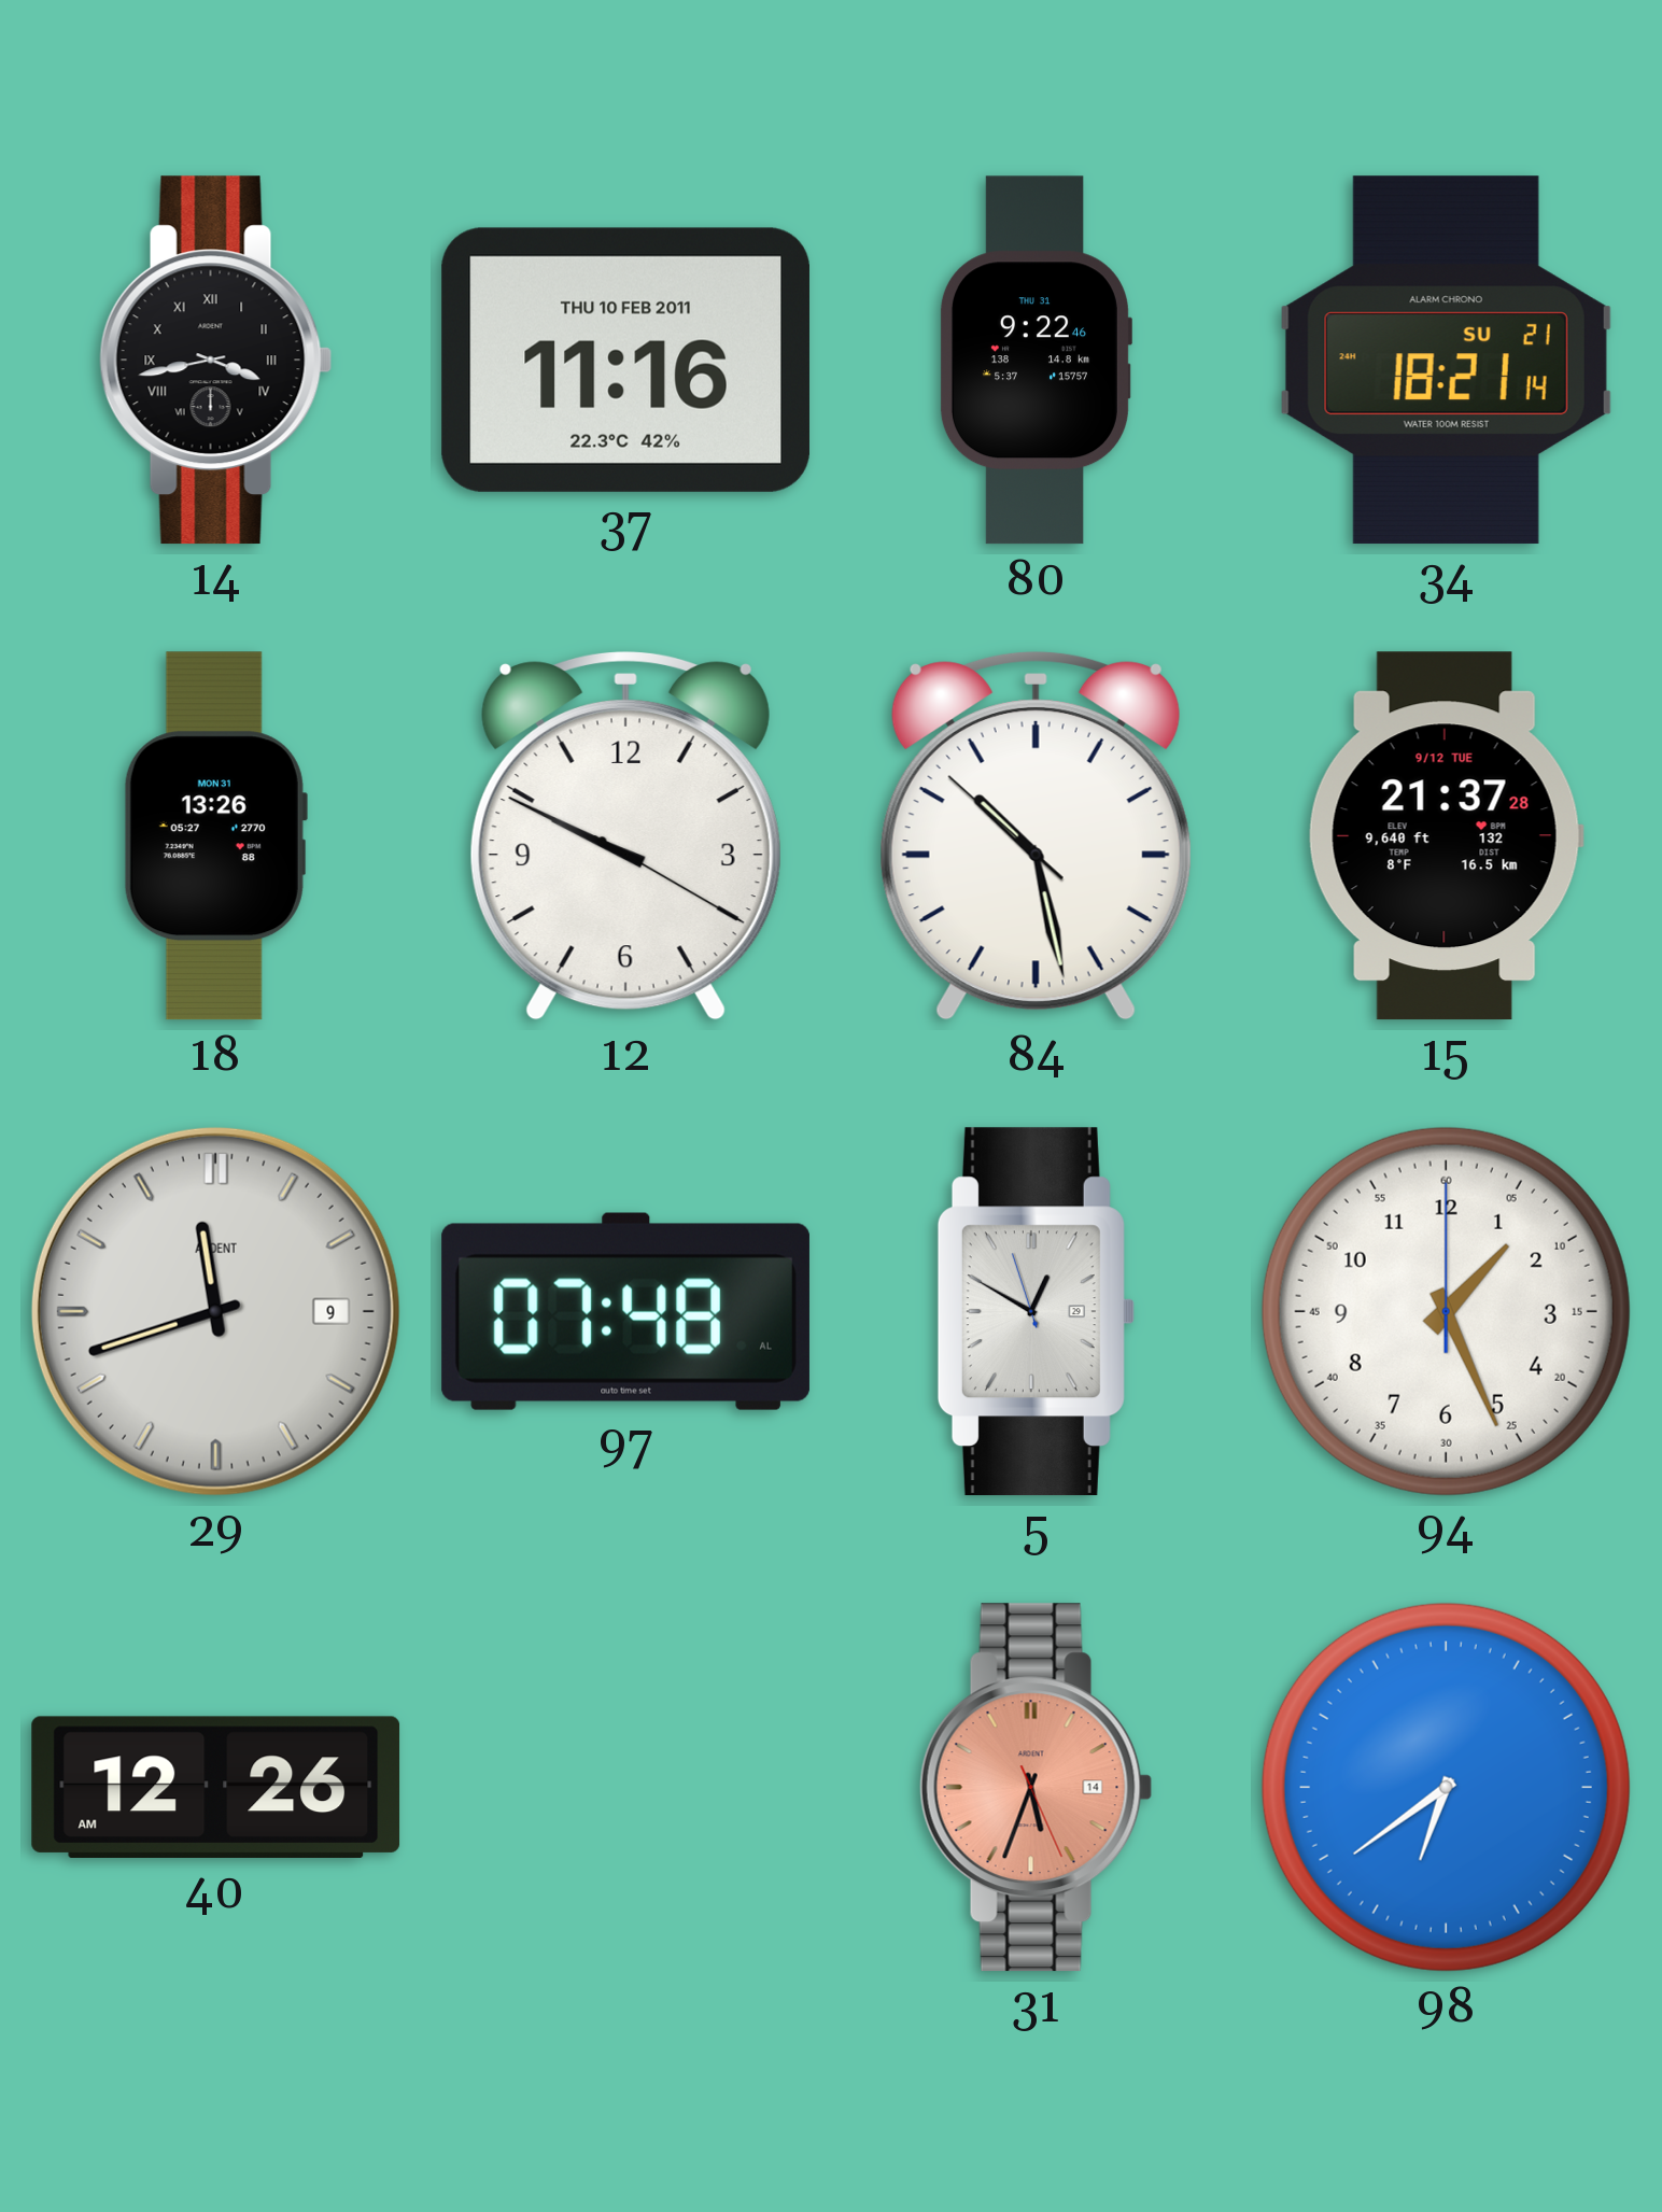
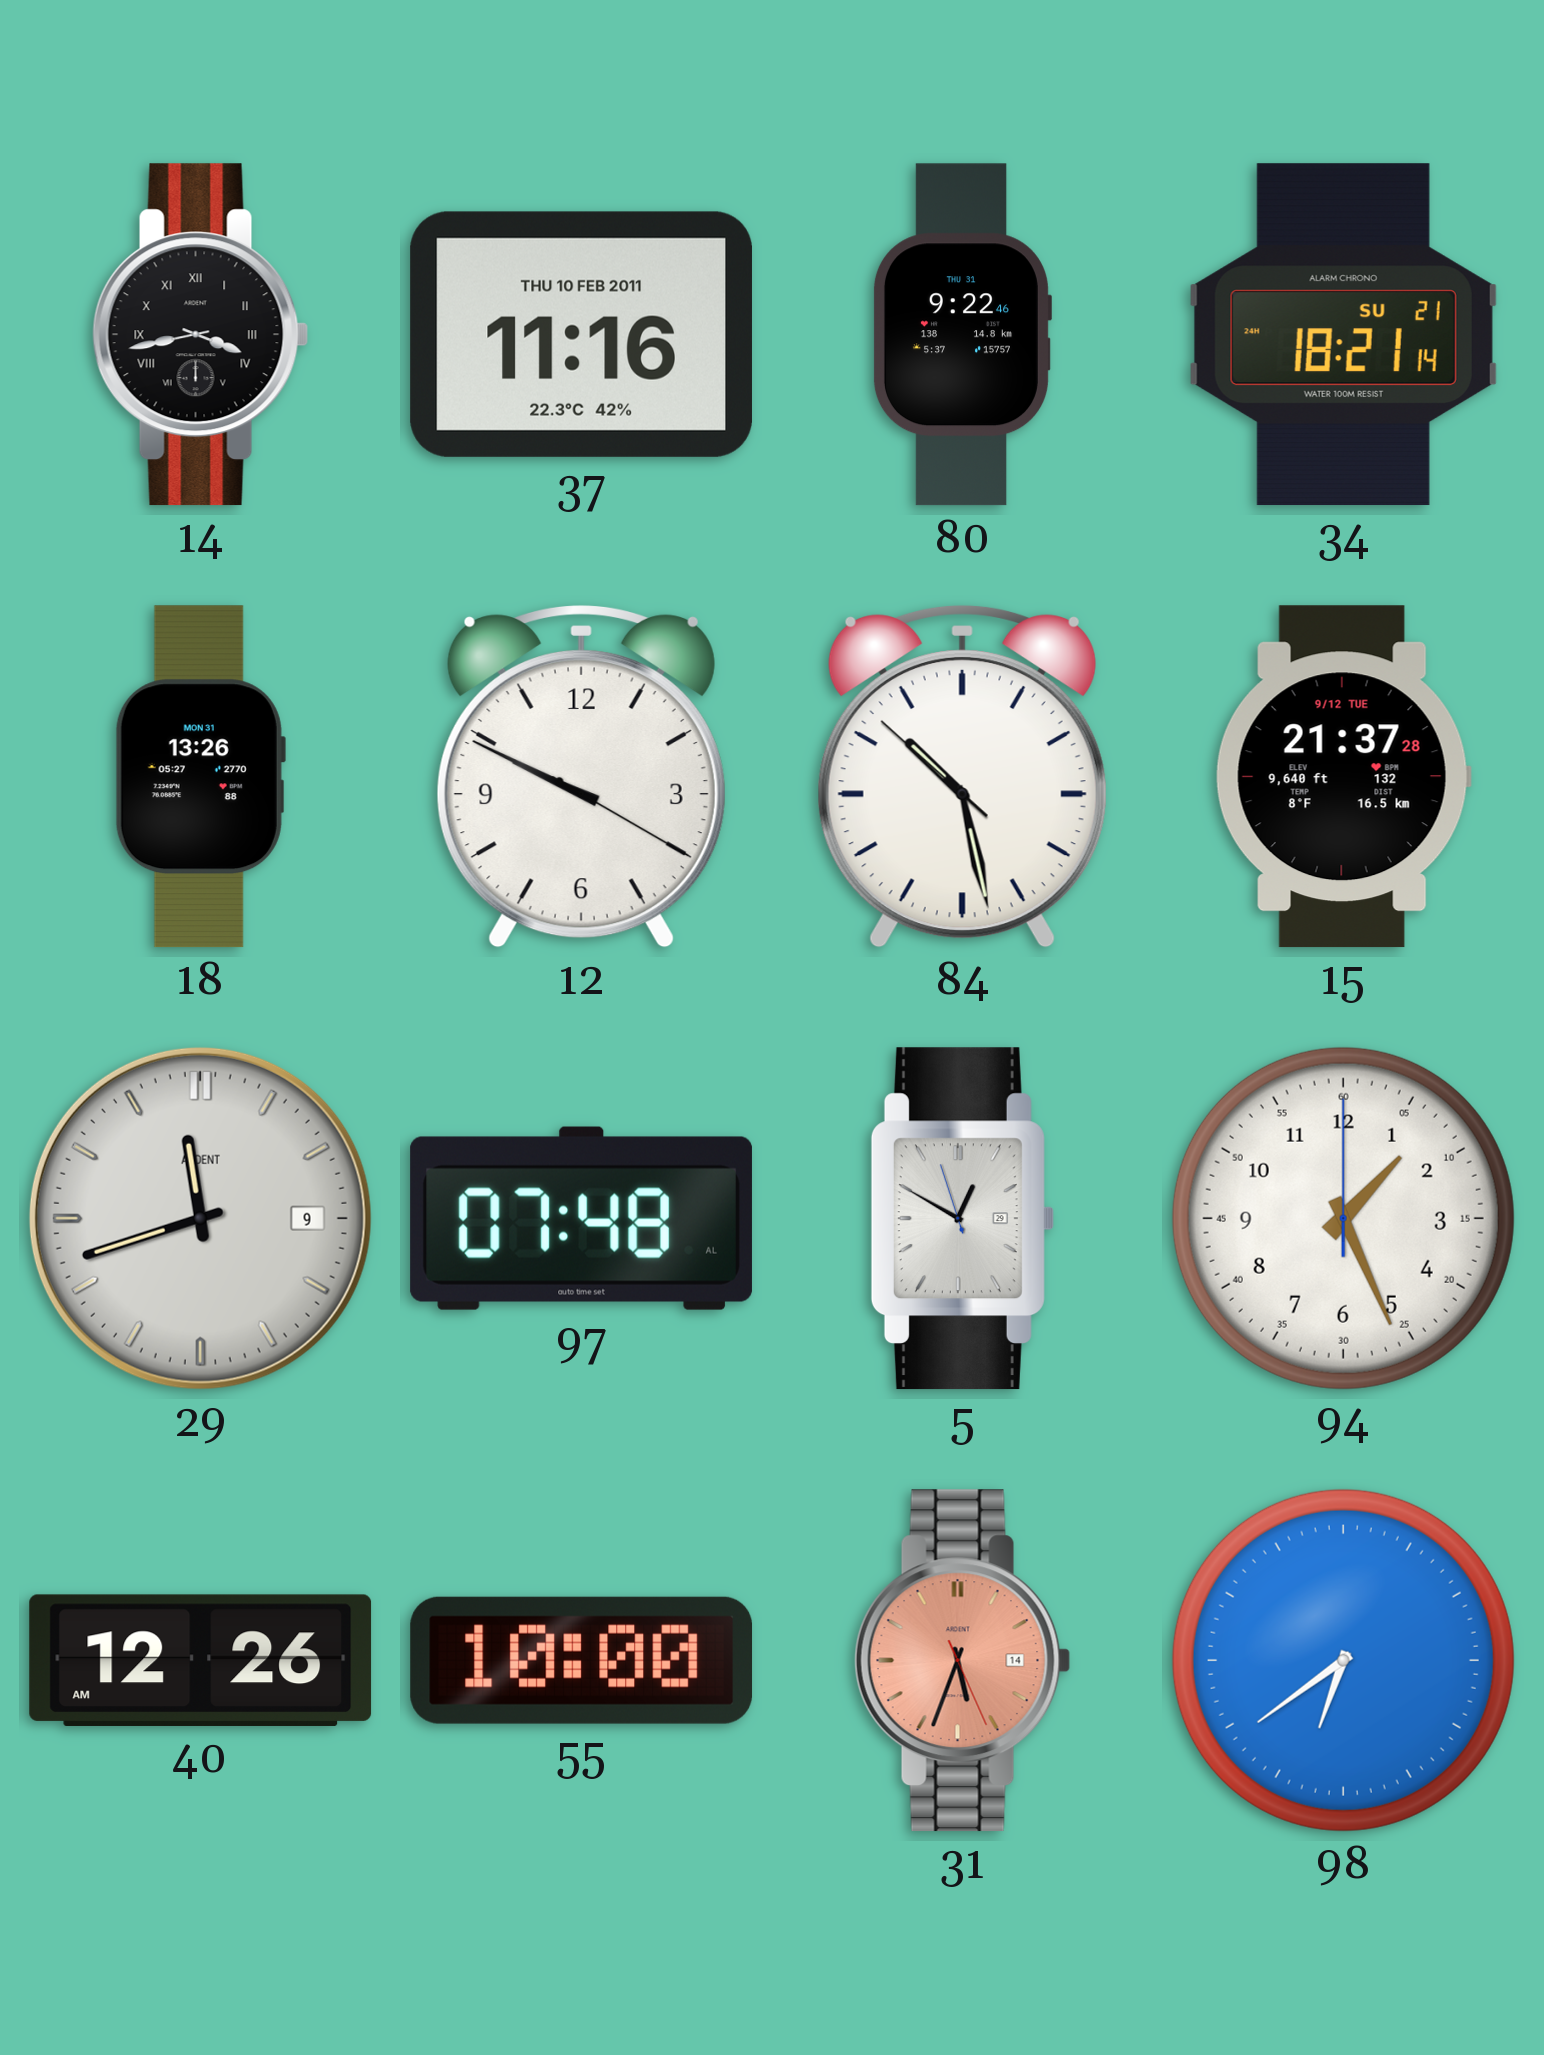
55: none -> 10:00 (582, 1660)
